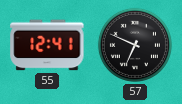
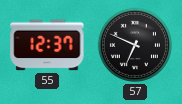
55: 12:41 -> 12:37 (47, 45)
